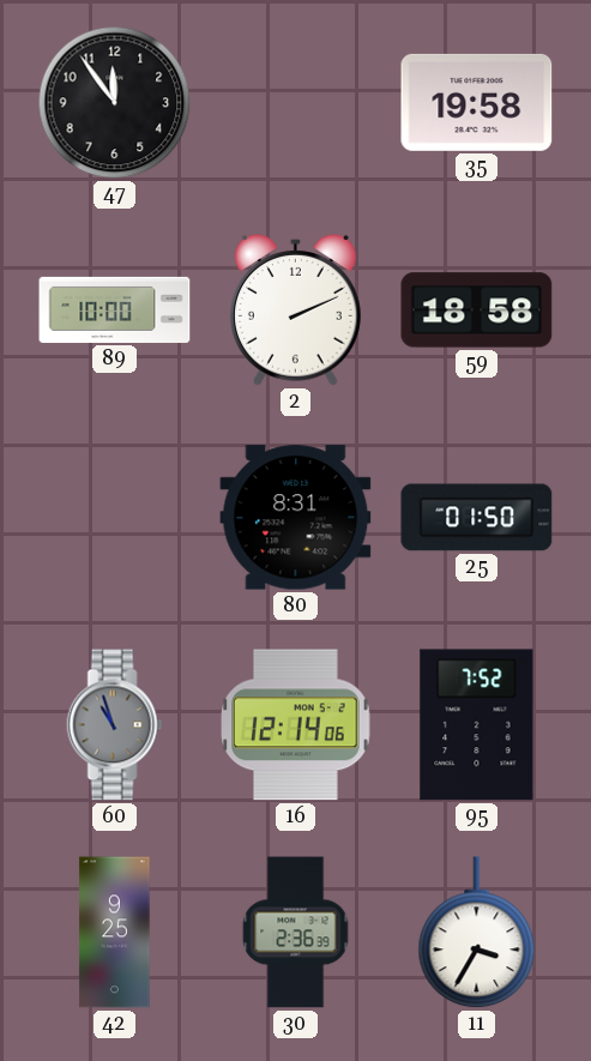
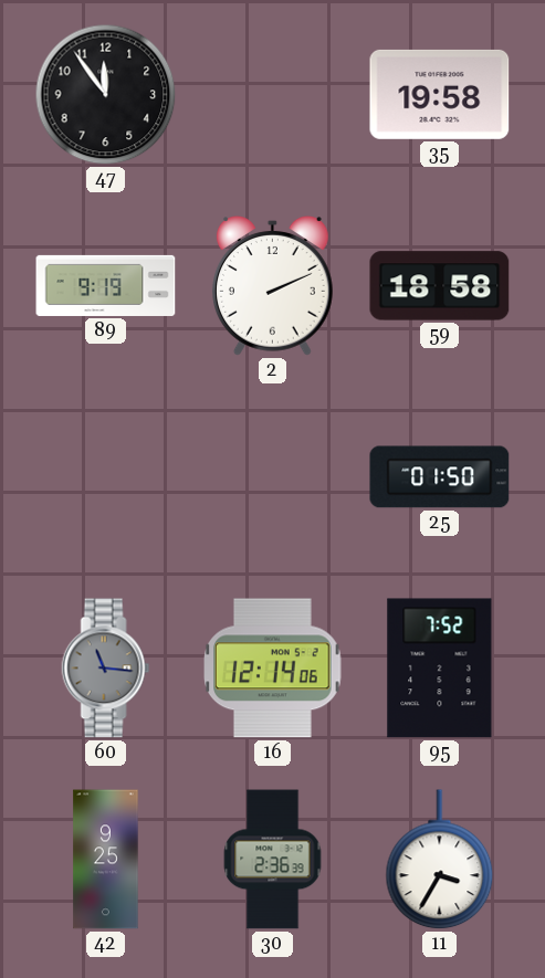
89: 10:00 -> 9:19 (106, 285)
80: 8:31 -> none (296, 518)
60: 10:57 -> 11:16 (106, 669)
